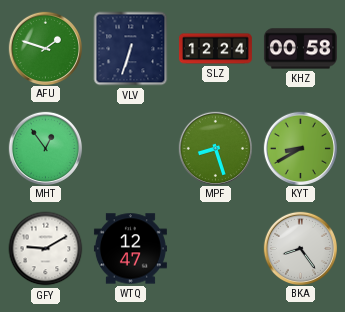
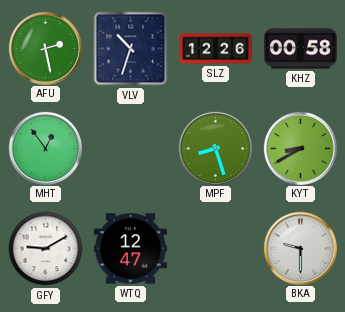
AFU: 1:48 -> 2:28 (45, 48)
VLV: 6:33 -> 10:33 (131, 49)
SLZ: 12:24 -> 12:26 (215, 49)
BKA: 8:24 -> 9:30 (300, 248)
